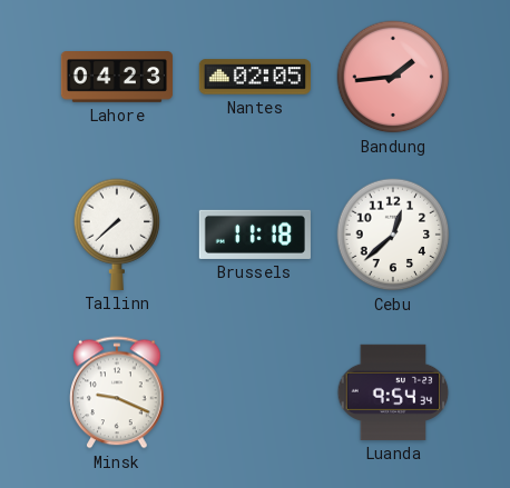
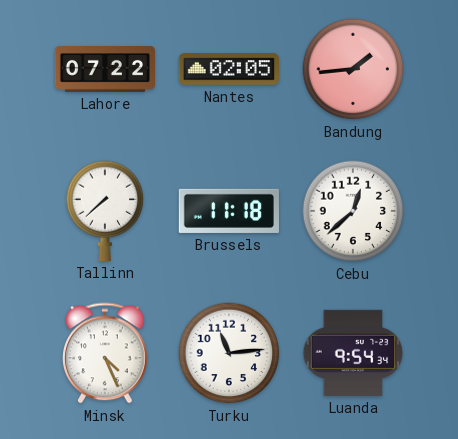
Lahore: 04:23 -> 07:22 (104, 69)
Minsk: 9:19 -> 4:26 (105, 353)
Turku: none -> 11:14 (229, 353)
